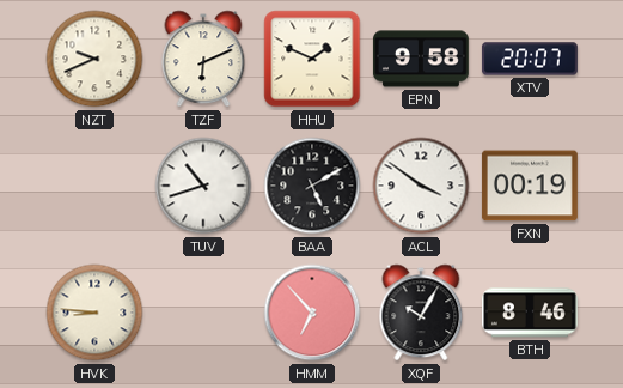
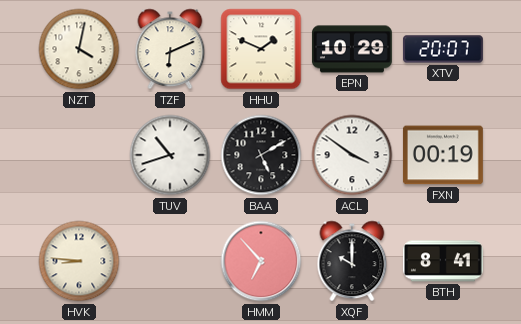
NZT: 9:41 -> 4:02 (79, 49)
EPN: 9:58 -> 10:29 (352, 49)
XQF: 10:05 -> 10:00 (352, 261)
BTH: 8:46 -> 8:41 (443, 261)
